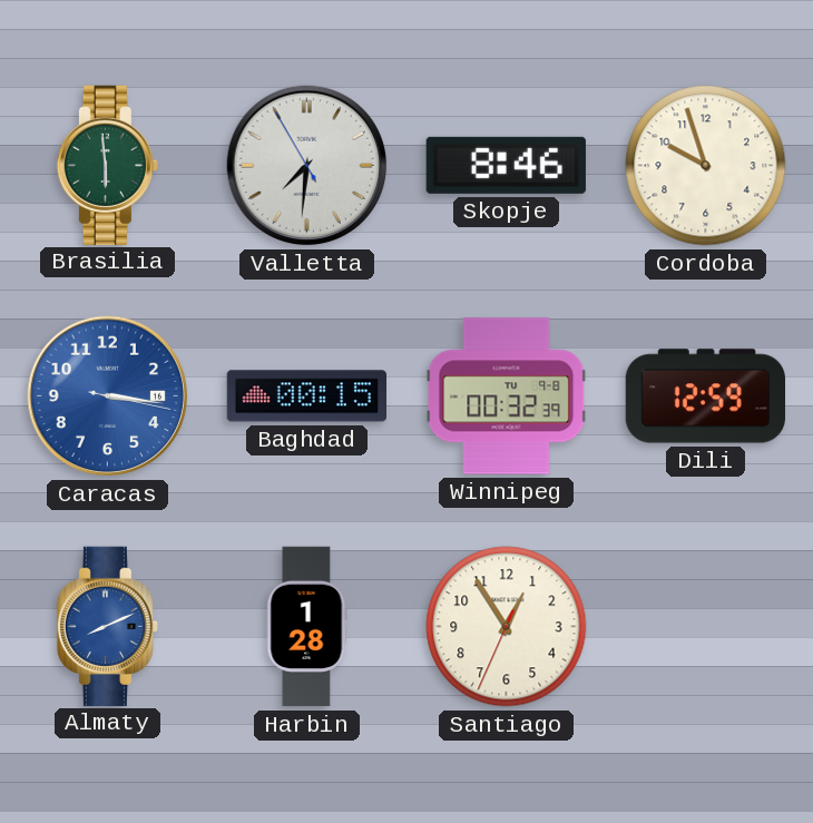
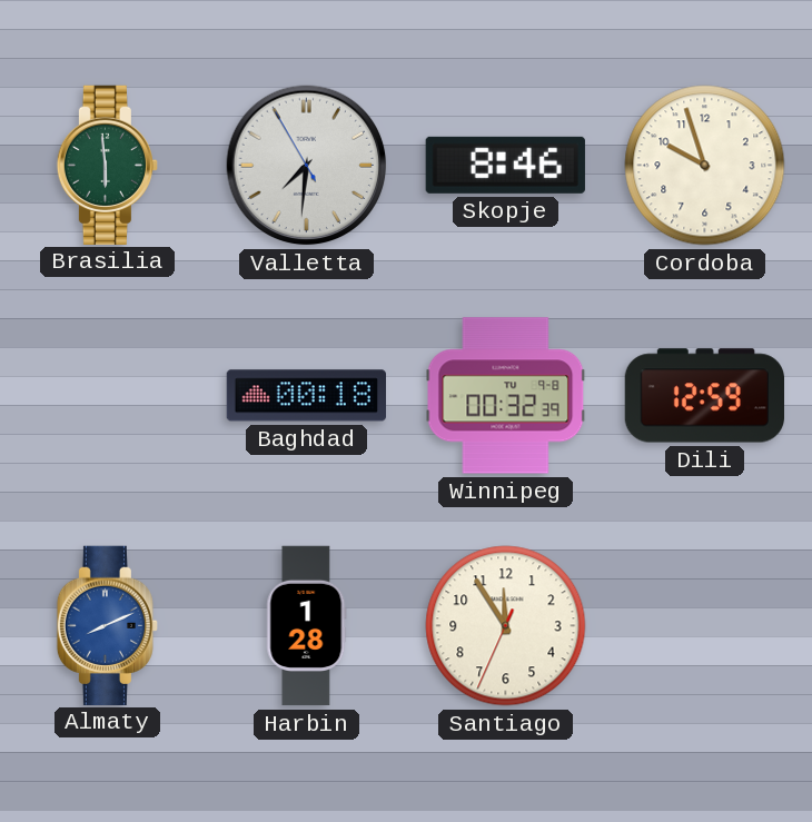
Caracas: 3:16 -> none (108, 396)
Baghdad: 00:15 -> 00:18 (306, 396)
Santiago: 12:54 -> 11:54 (506, 626)
